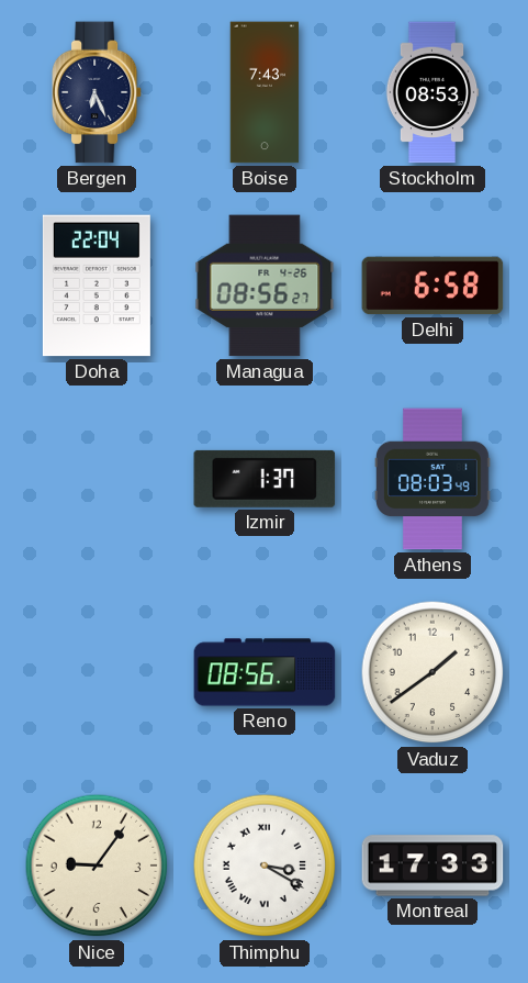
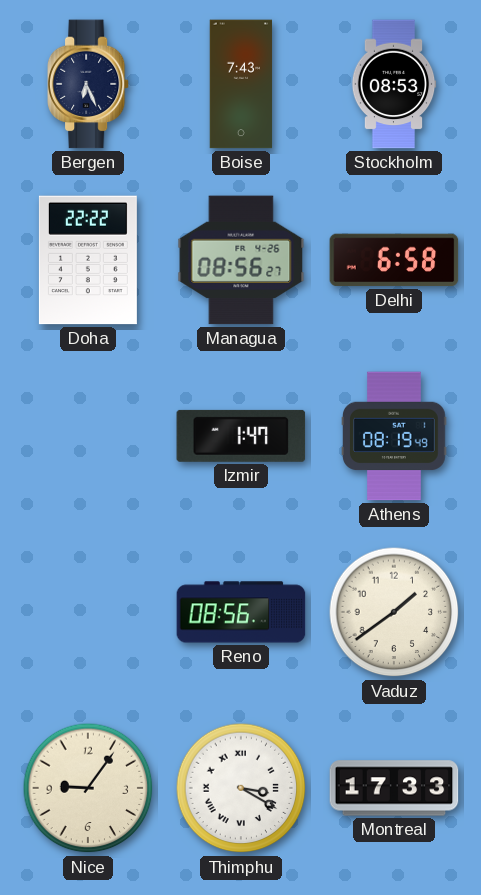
Doha: 22:04 -> 22:22 (88, 260)
Izmir: 1:37 -> 1:47 (241, 436)
Athens: 08:03 -> 08:19 (394, 436)
